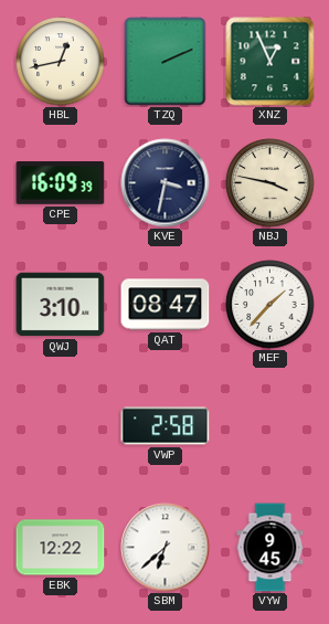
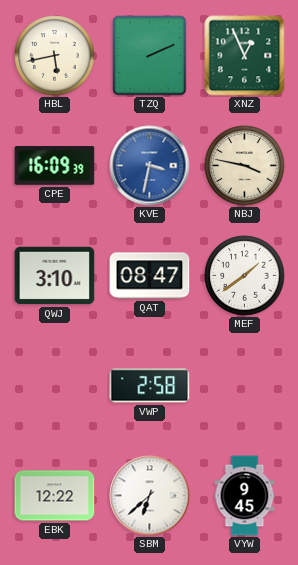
HBL: 12:43 -> 5:43 (55, 56)
KVE dial: navy -> blue (150, 166)
MEF: 1:37 -> 1:39 (245, 276)
